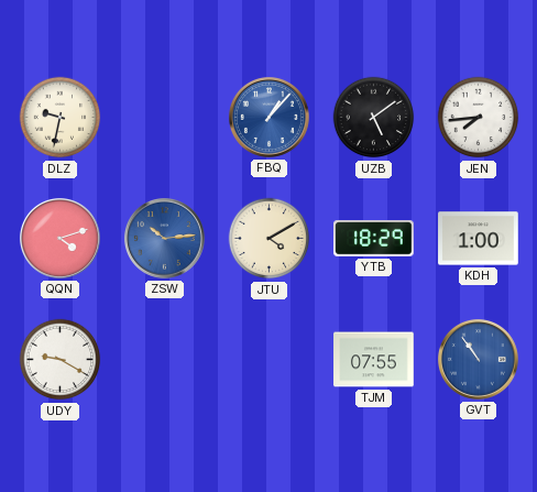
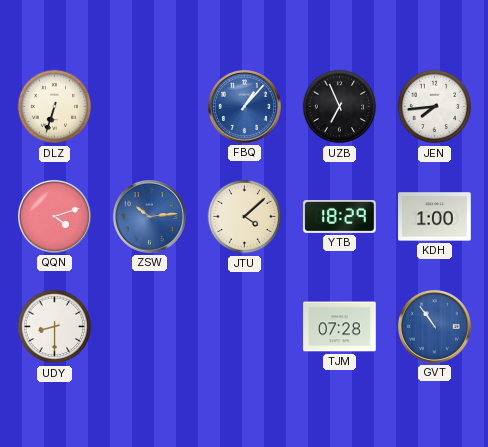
DLZ: 9:32 -> 6:33 (55, 107)
UZB: 5:09 -> 6:56 (340, 107)
JTU: 4:10 -> 4:08 (245, 217)
UDY: 9:20 -> 8:30 (55, 327)
TJM: 07:55 -> 07:28 (340, 327)
